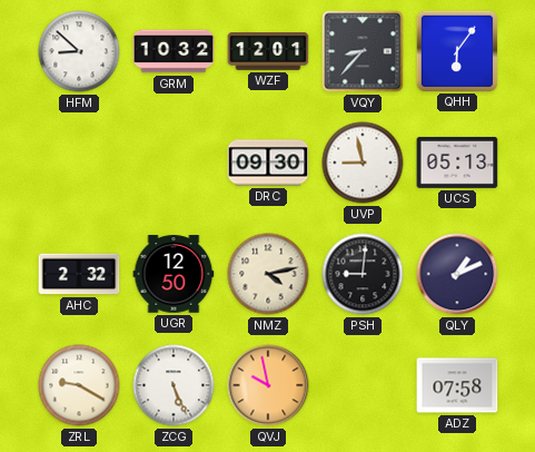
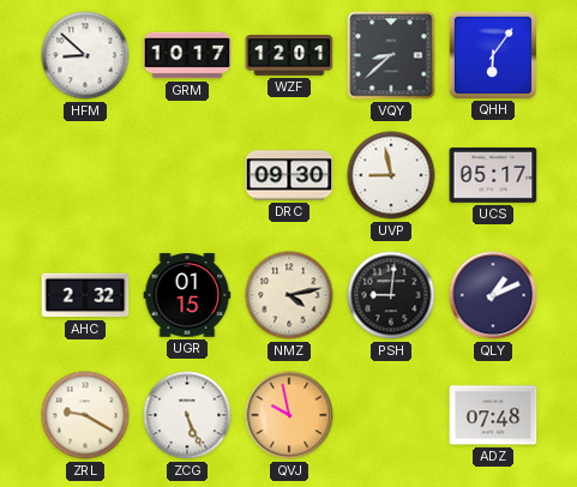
GRM: 10:32 -> 10:17 (187, 55)
VQY: 8:37 -> 8:38 (391, 55)
UCS: 05:13 -> 05:17 (493, 175)
UGR: 12:50 -> 01:15 (187, 295)
ADZ: 07:58 -> 07:48 (493, 415)
